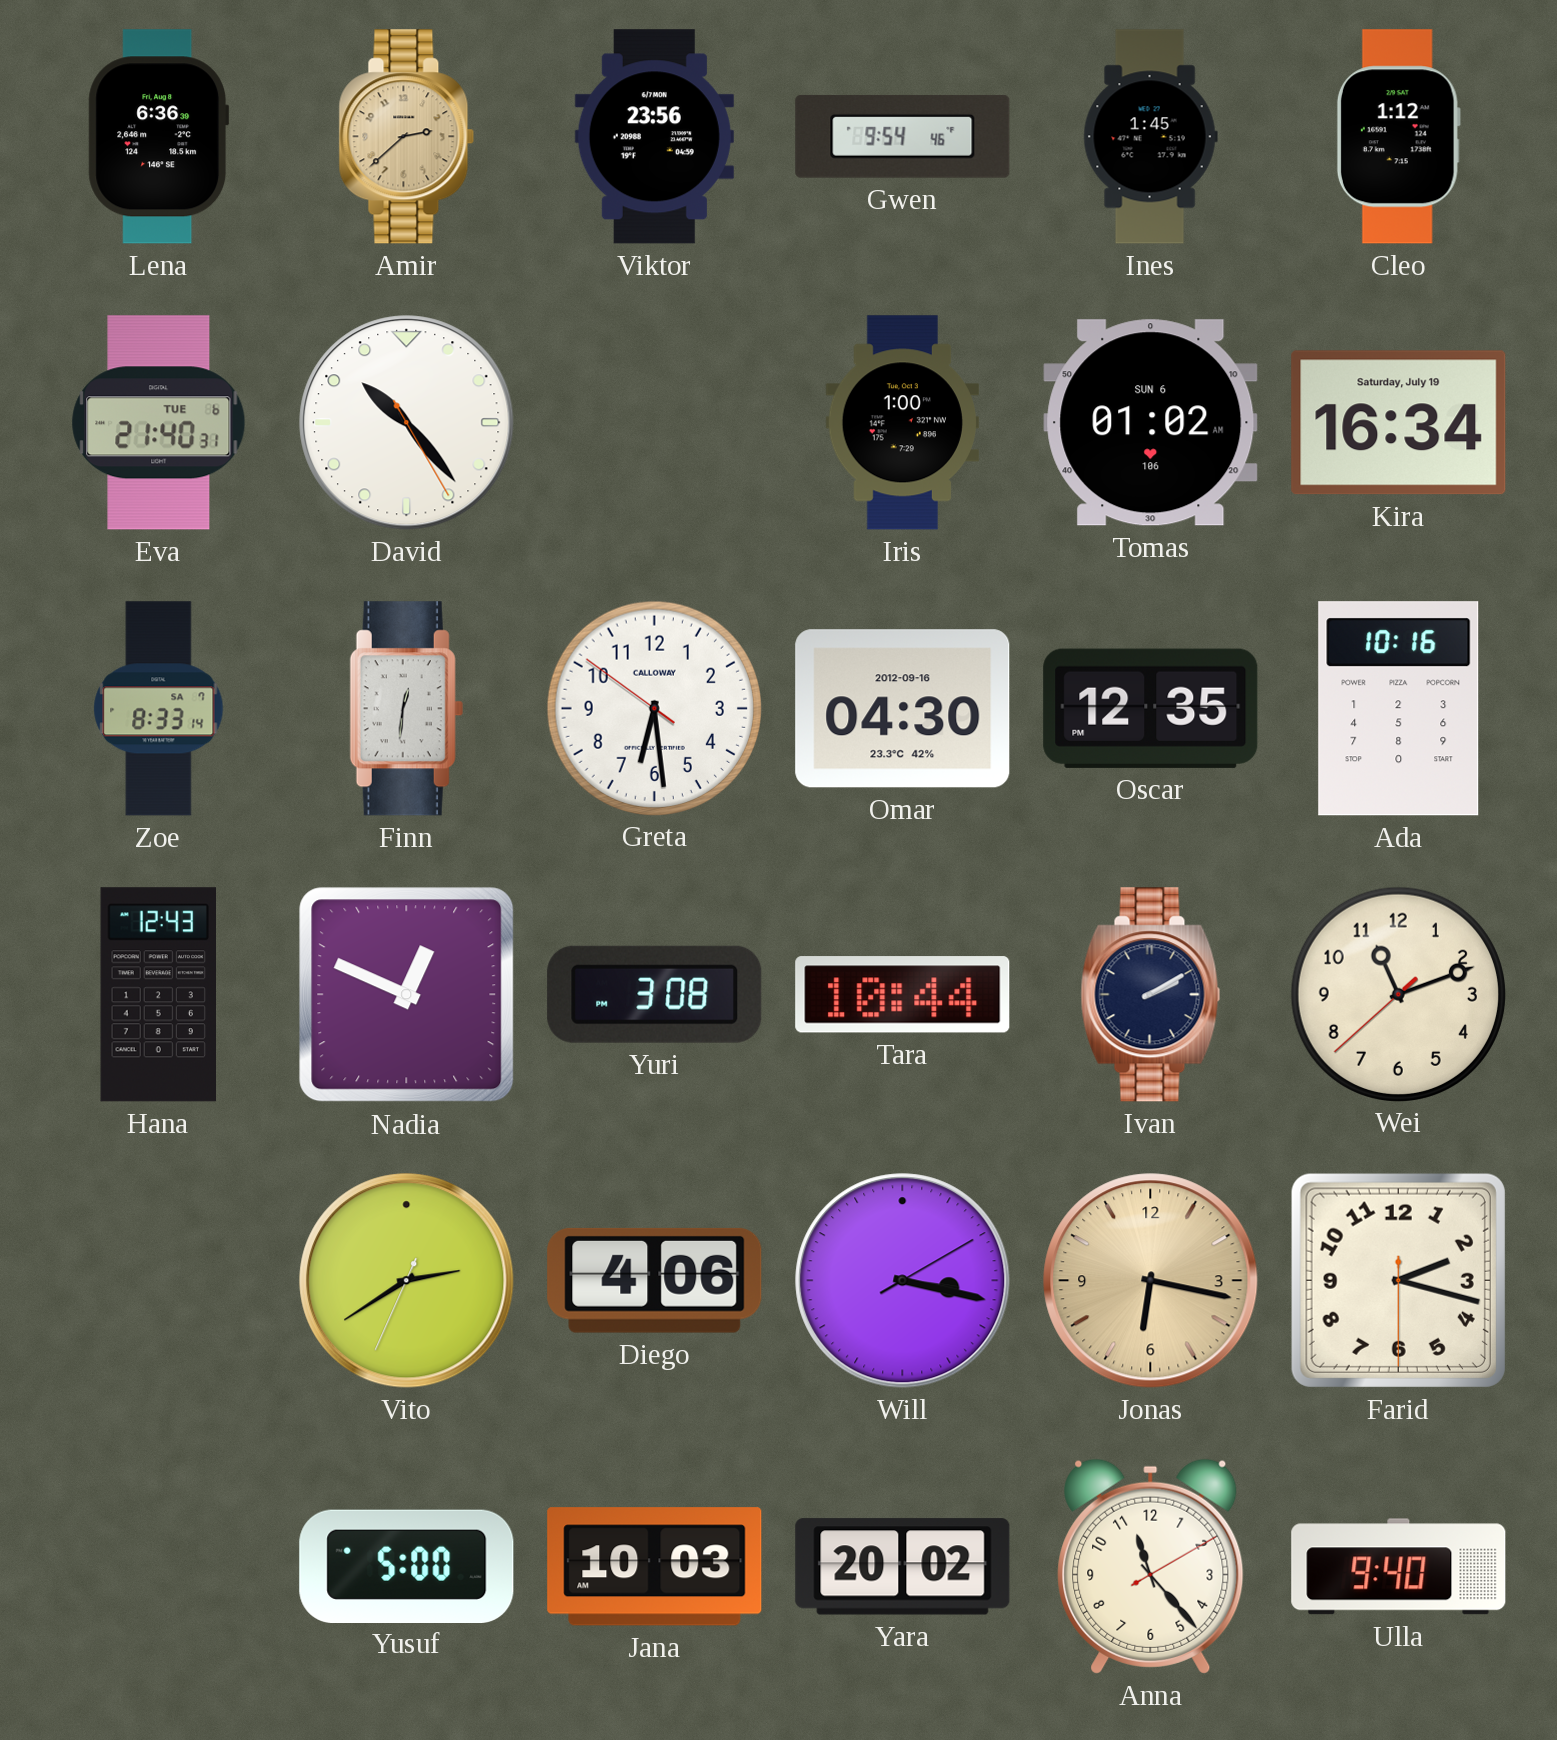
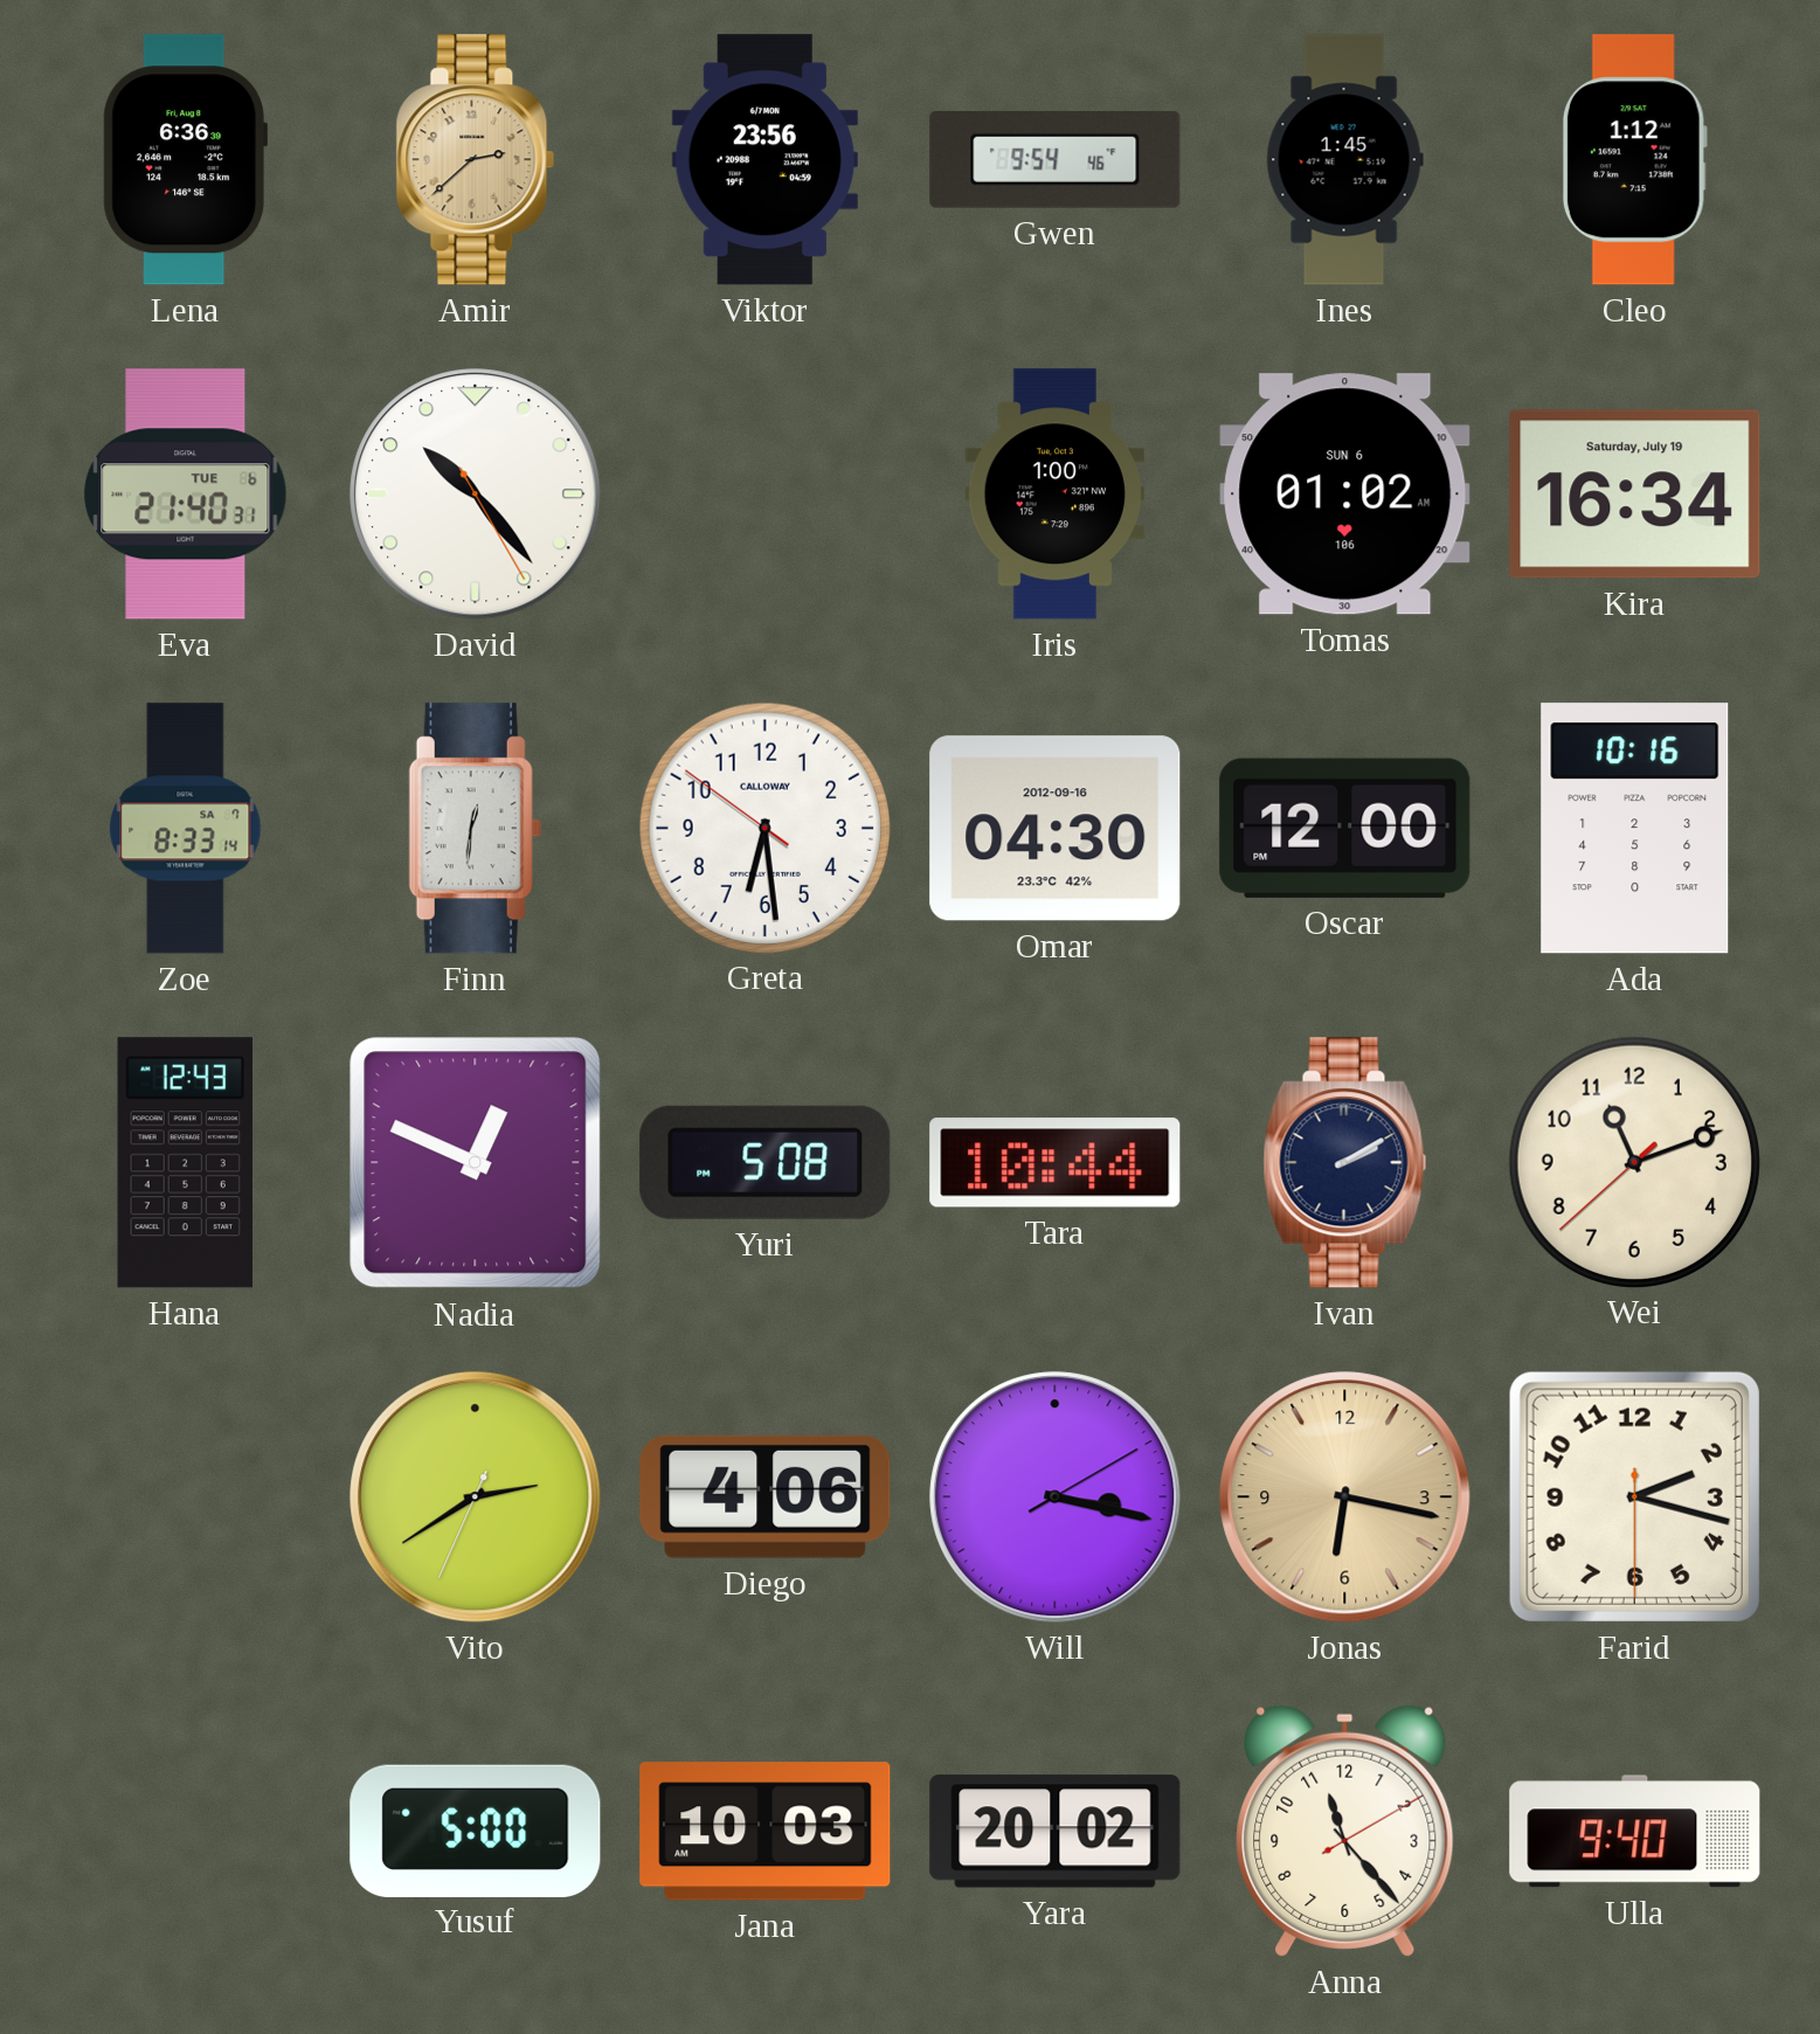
Oscar: 12:35 -> 12:00 (1345, 828)
Yuri: 3:08 -> 5:08 (766, 1162)
